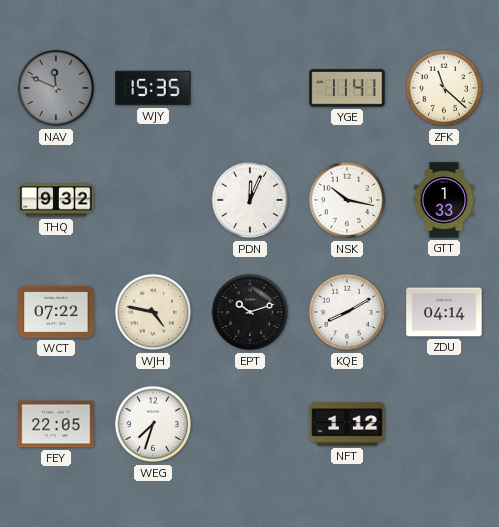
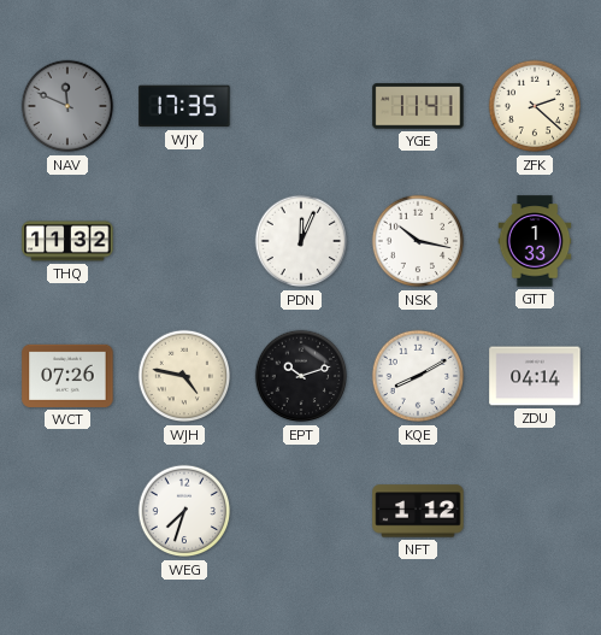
WJY: 15:35 -> 17:35 (184, 106)
ZFK: 11:22 -> 2:22 (535, 106)
THQ: 9:32 -> 11:32 (67, 241)
WCT: 07:22 -> 07:26 (67, 376)
FEY: 22:05 -> none (56, 424)
